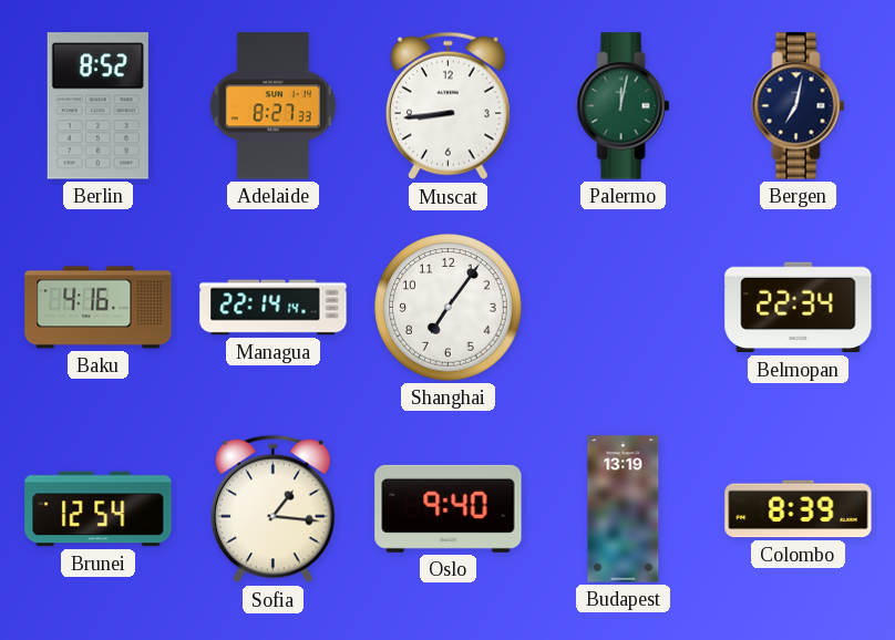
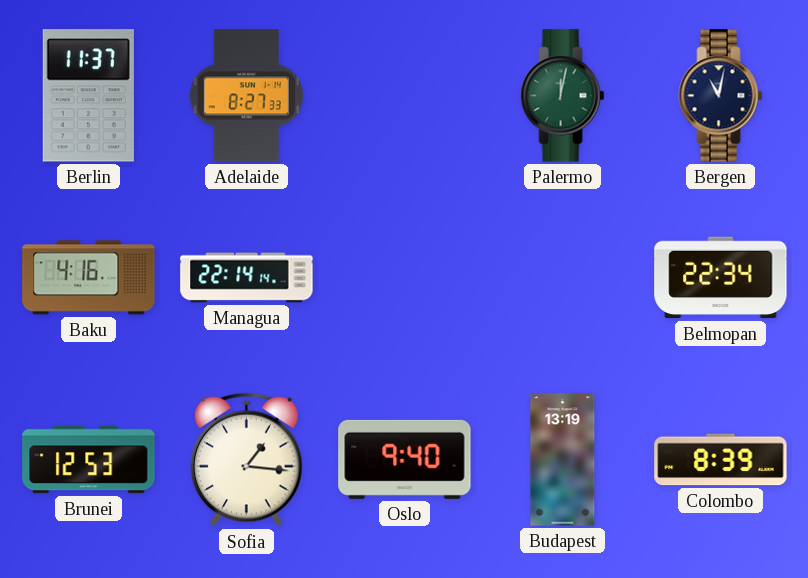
Berlin: 8:52 -> 11:37 (88, 96)
Muscat: 8:44 -> none (447, 106)
Bergen: 7:02 -> 11:02 (721, 96)
Shanghai: 7:06 -> none (449, 308)
Brunei: 12:54 -> 12:53 (89, 460)
